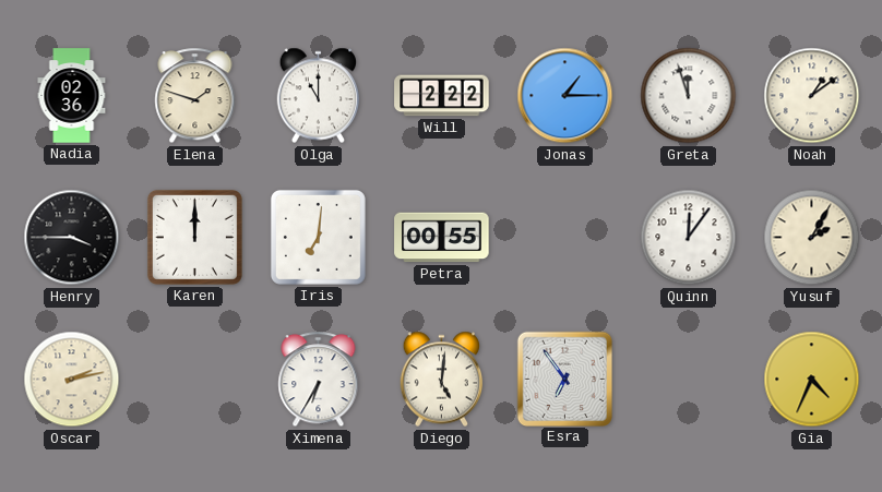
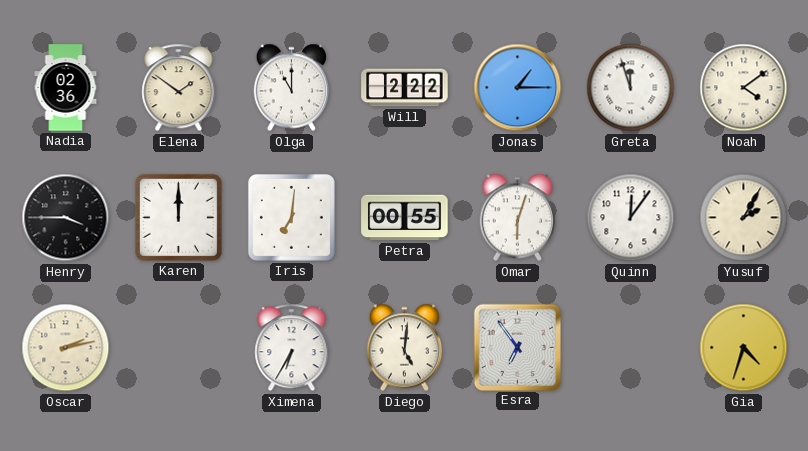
Elena: 1:48 -> 1:51 (179, 88)
Noah: 1:09 -> 4:09 (744, 88)
Omar: none -> 6:03 (518, 218)
Gia: 4:34 -> 4:33 (744, 348)
